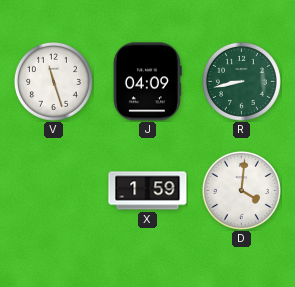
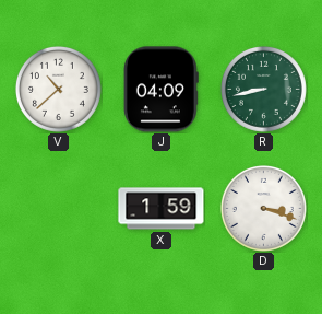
V: 11:27 -> 10:38 (58, 89)
D: 4:01 -> 3:18 (263, 208)
